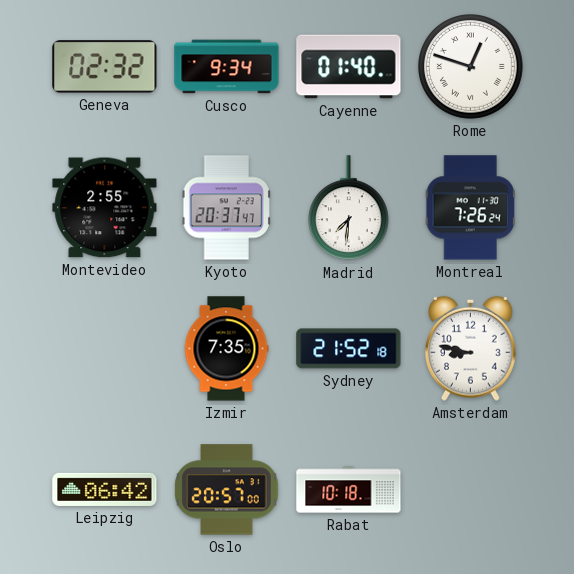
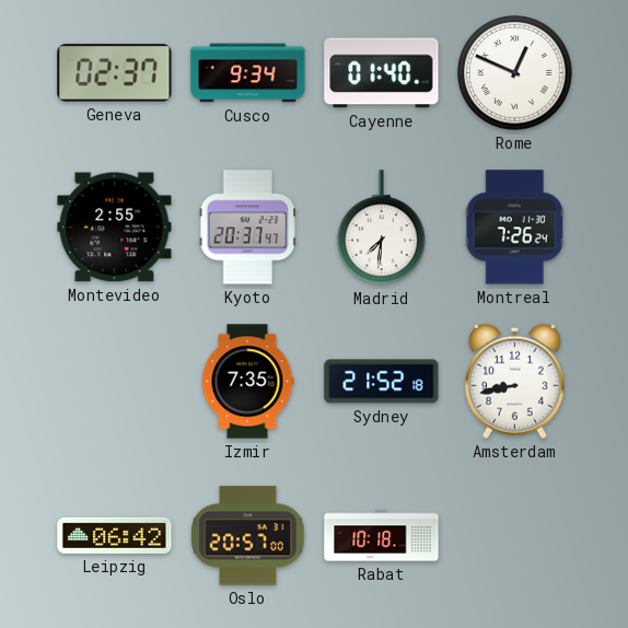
Geneva: 02:32 -> 02:37 (115, 73)
Rome: 12:48 -> 12:49 (515, 73)
Amsterdam: 8:47 -> 8:43 (515, 381)
